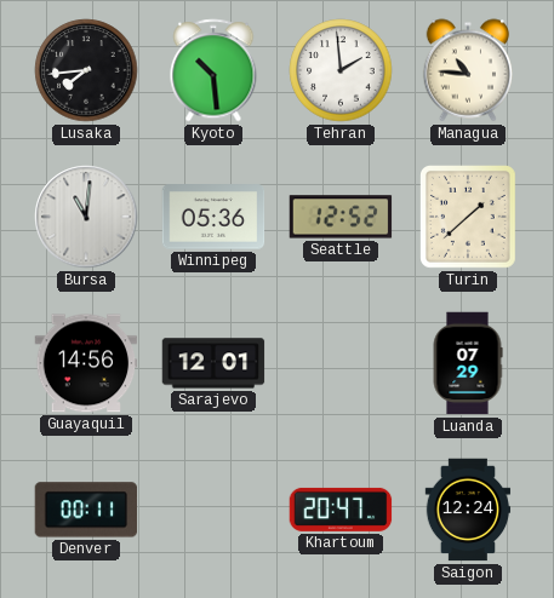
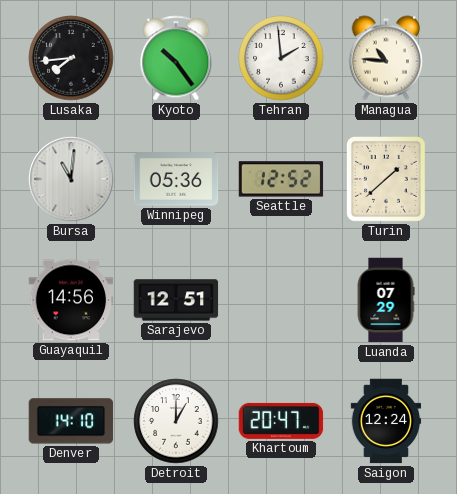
Kyoto: 10:29 -> 10:24 (176, 58)
Sarajevo: 12:01 -> 12:51 (176, 300)
Denver: 00:11 -> 14:10 (71, 421)
Detroit: none -> 1:00 (176, 421)
